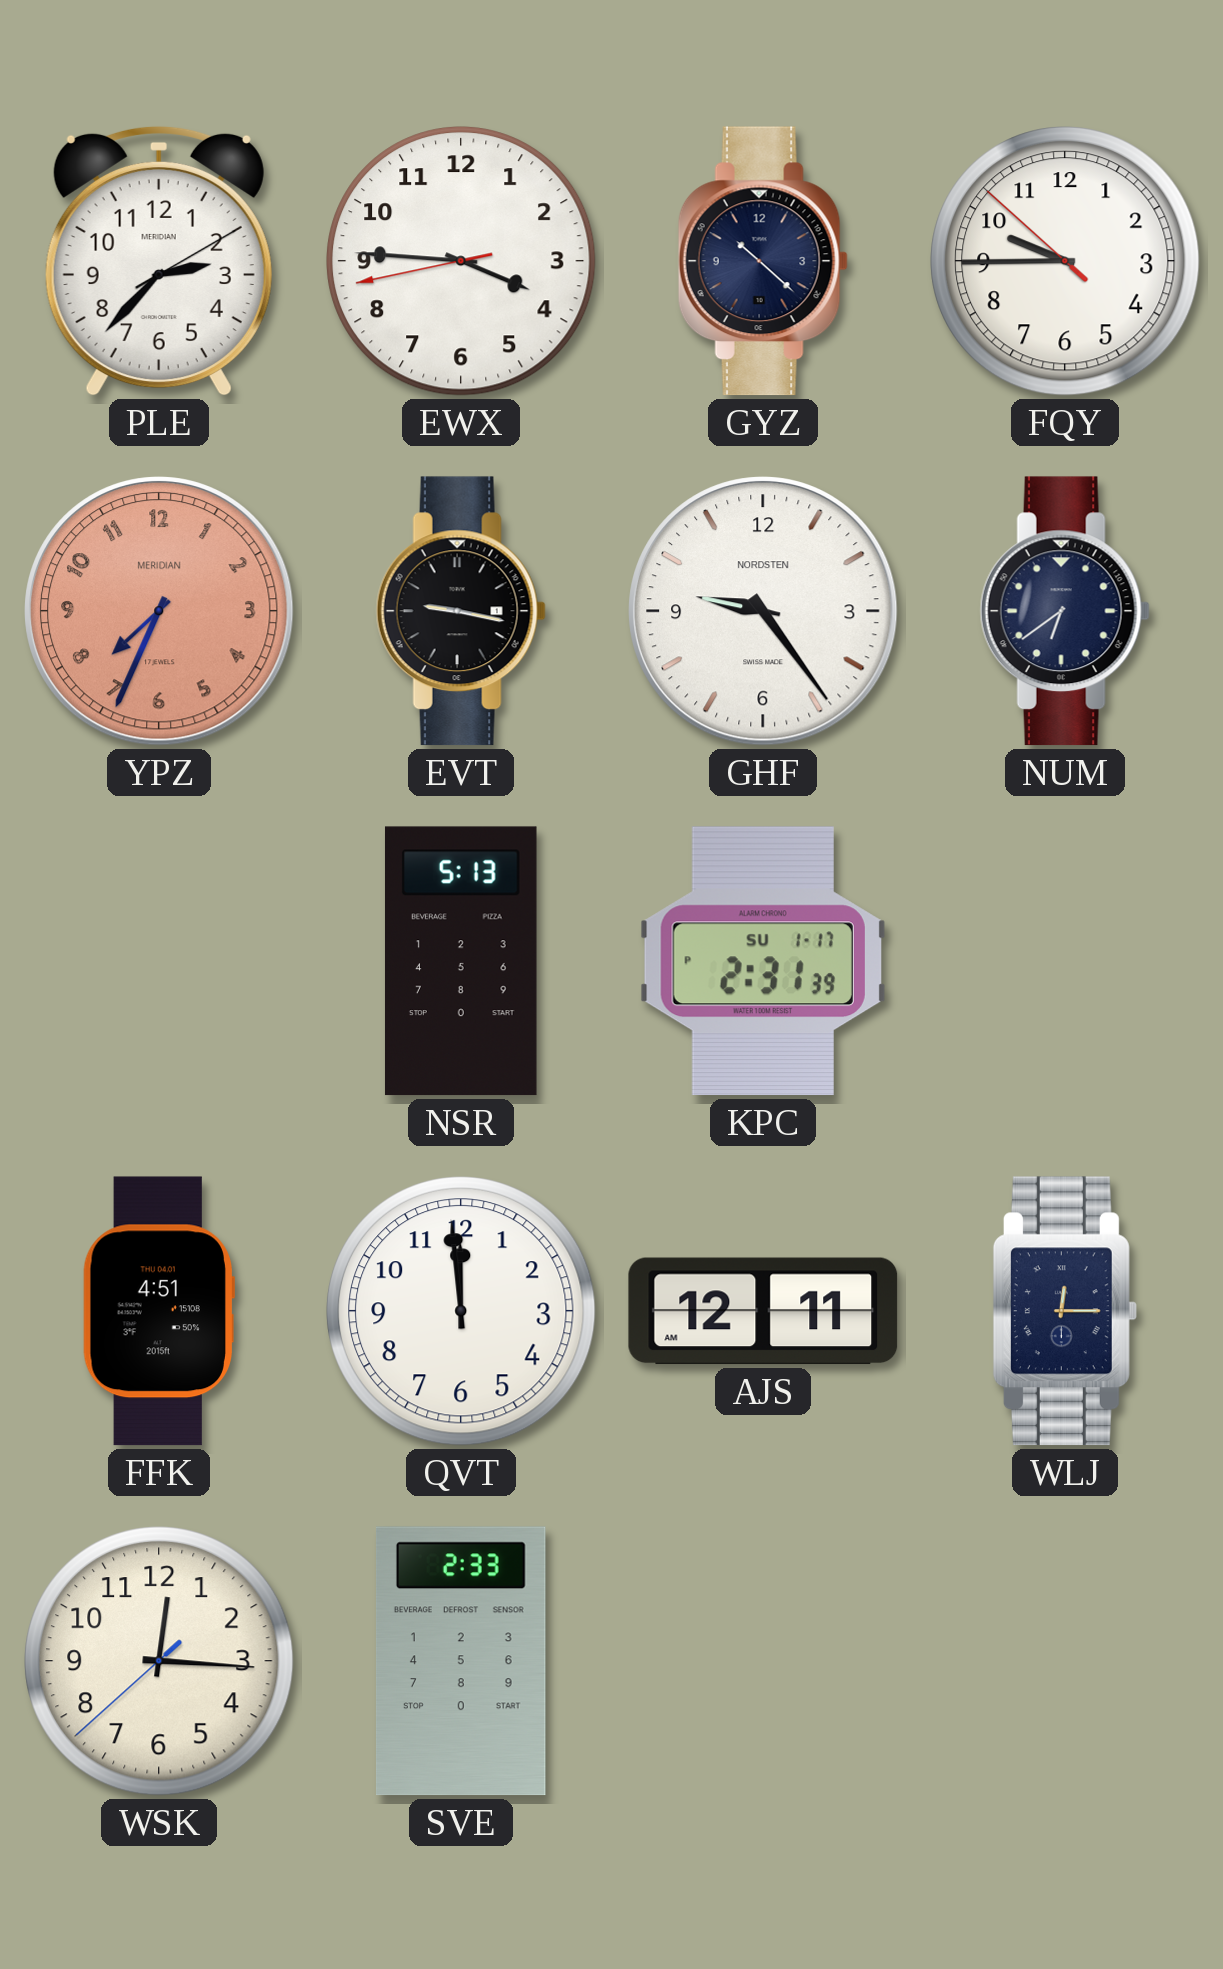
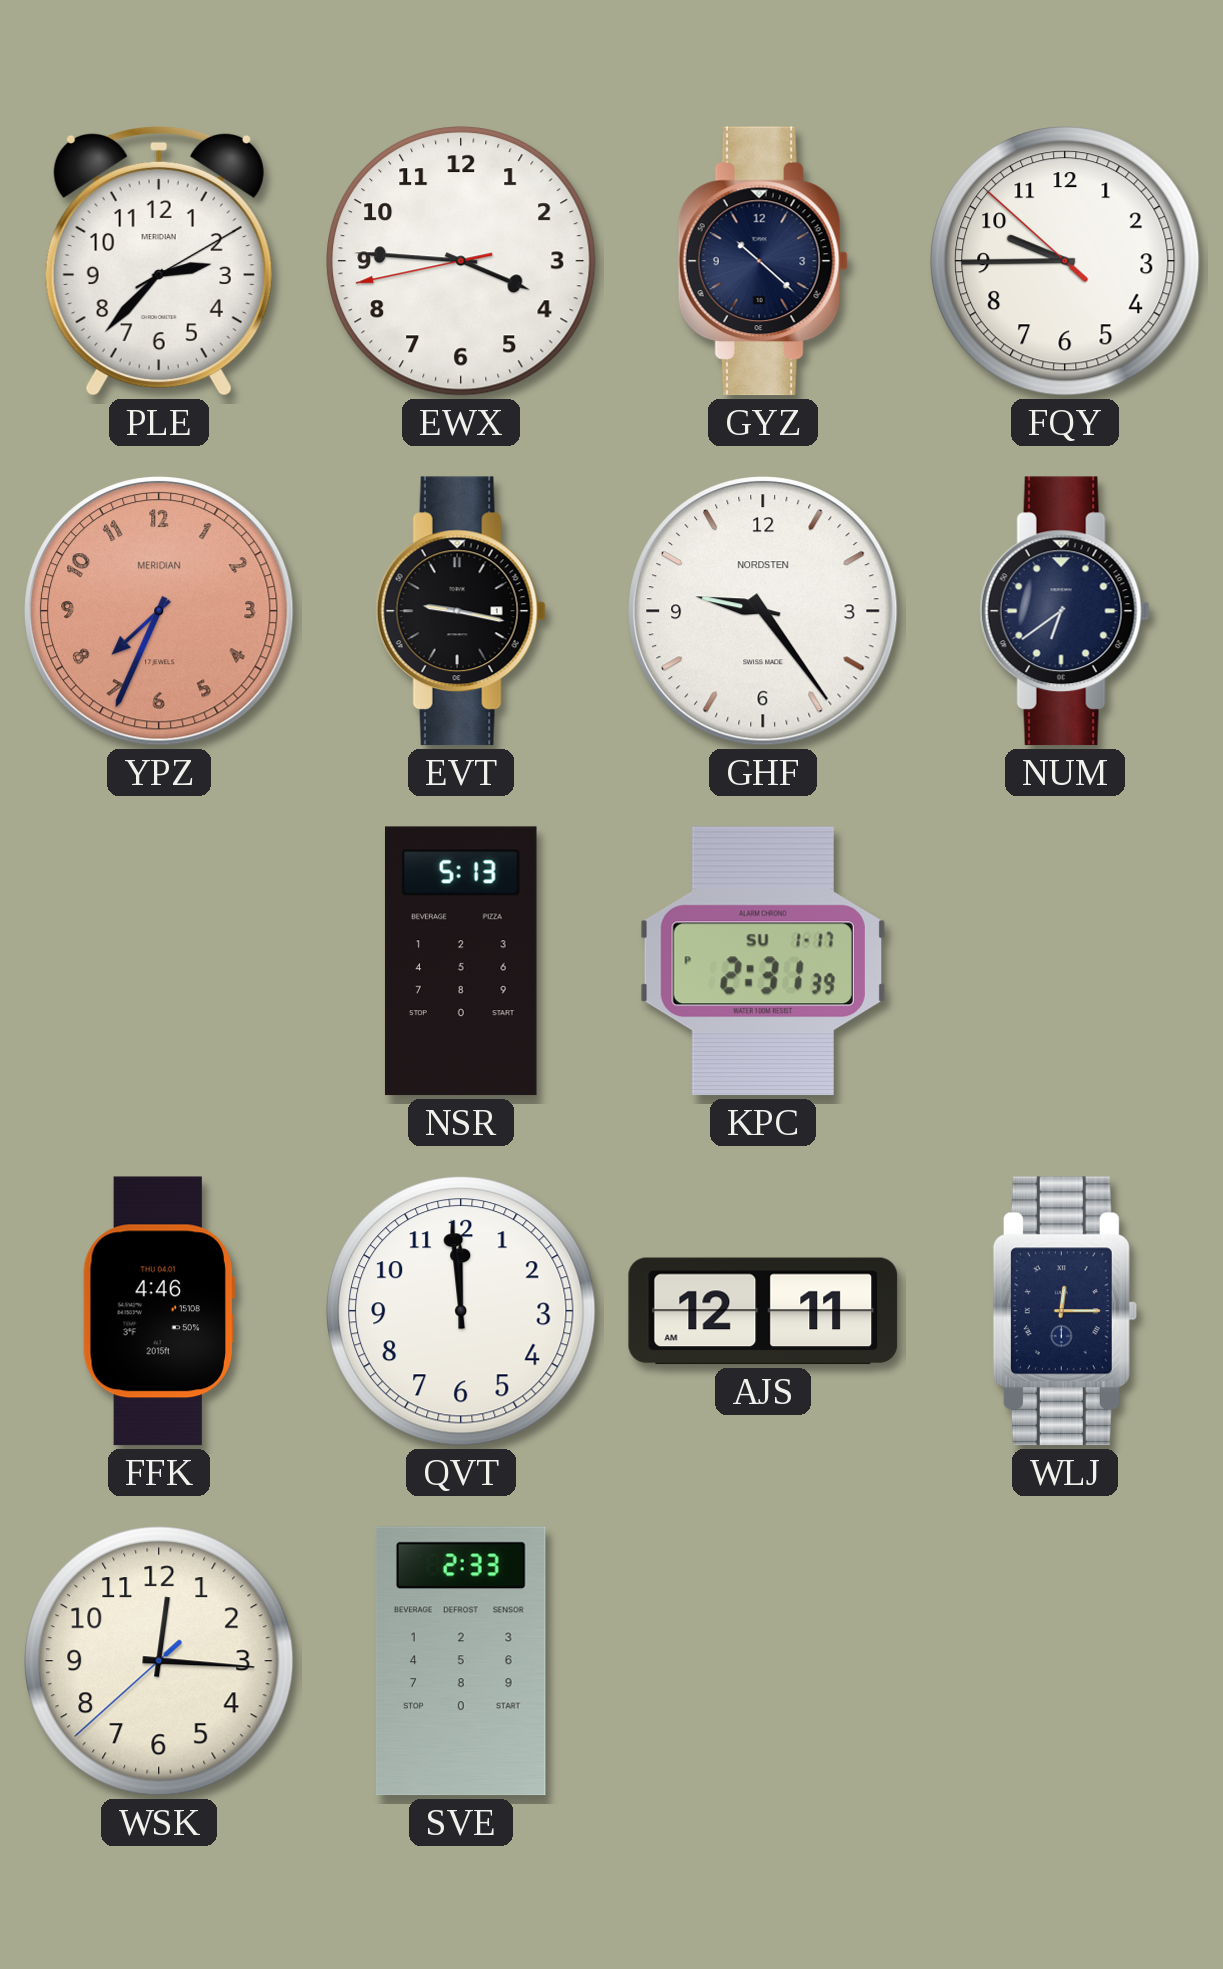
FFK: 4:51 -> 4:46 (159, 1311)
